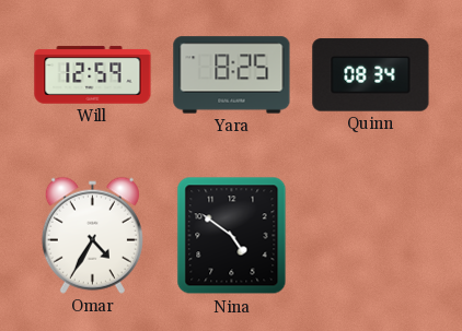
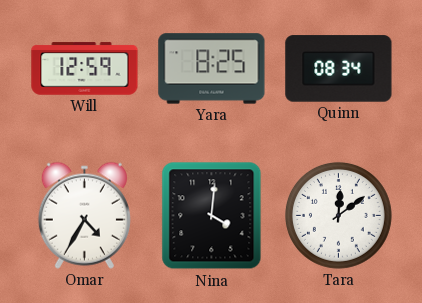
Nina: 4:51 -> 4:01 (212, 216)
Tara: none -> 12:09 (338, 215)
